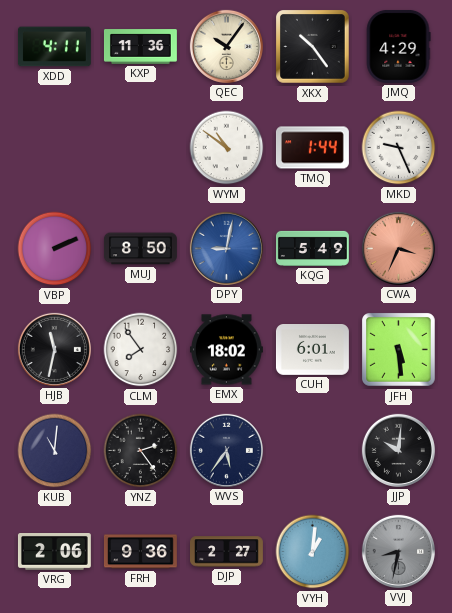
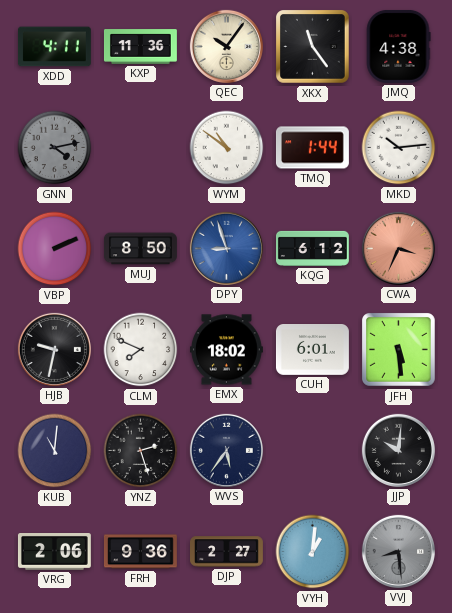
XKX: 10:24 -> 11:24 (313, 47)
JMQ: 4:29 -> 4:38 (398, 46)
GNN: none -> 4:13 (55, 148)
MKD: 9:26 -> 10:14 (399, 148)
DPY: 9:02 -> 8:57 (226, 248)
KQG: 5:49 -> 6:12 (313, 248)
HJB: 11:32 -> 9:32 (54, 349)
CLM: 7:54 -> 7:49 (141, 350)
YNZ: 2:24 -> 2:27 (141, 451)
VVJ: 8:32 -> 8:29 (398, 551)
